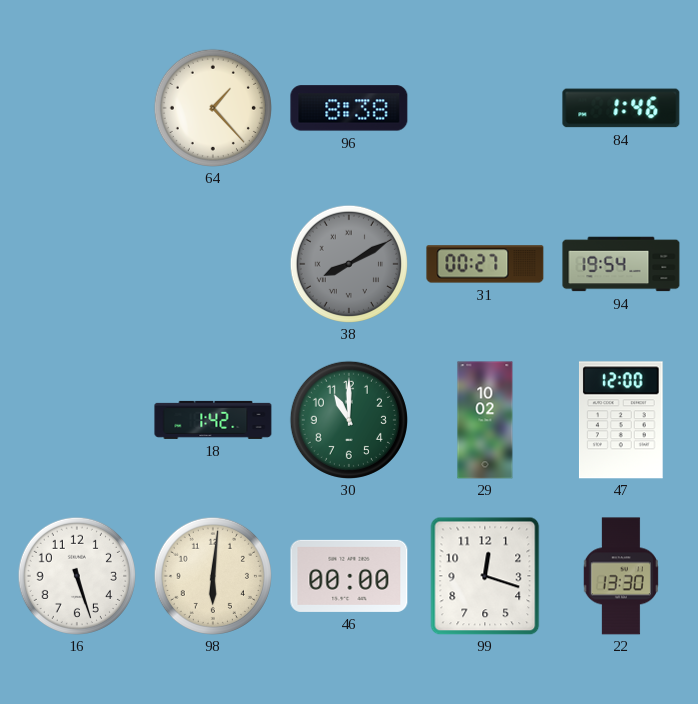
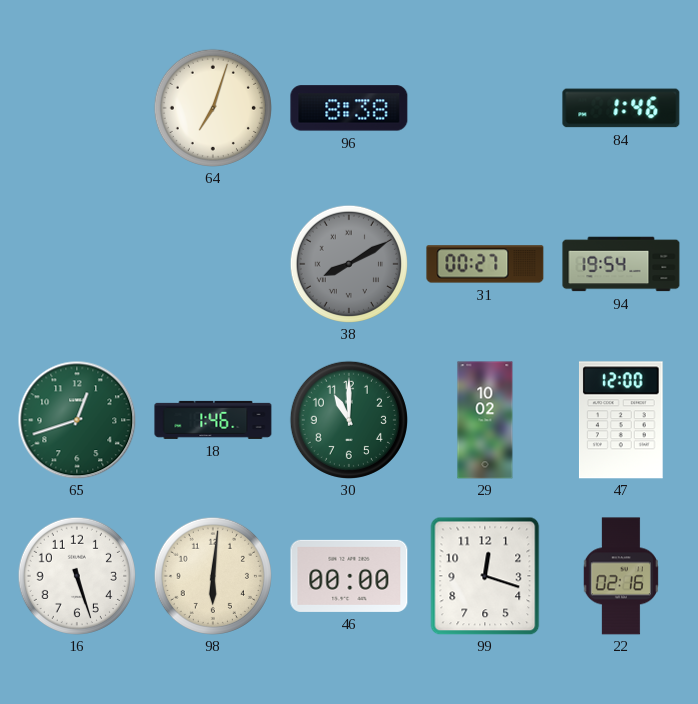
64: 1:23 -> 7:03 (212, 107)
65: none -> 12:42 (77, 420)
18: 1:42 -> 1:46 (213, 420)
22: 13:30 -> 02:16 (621, 576)
